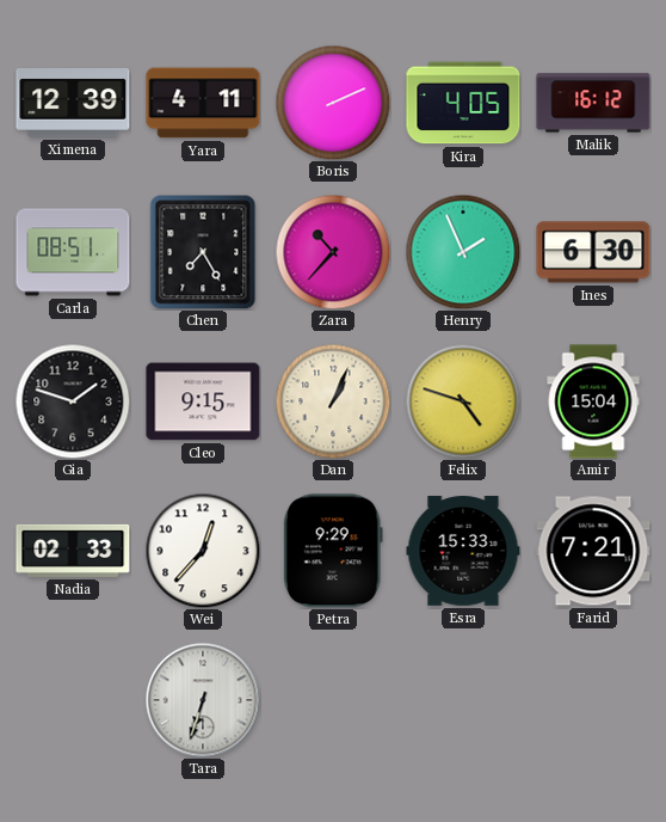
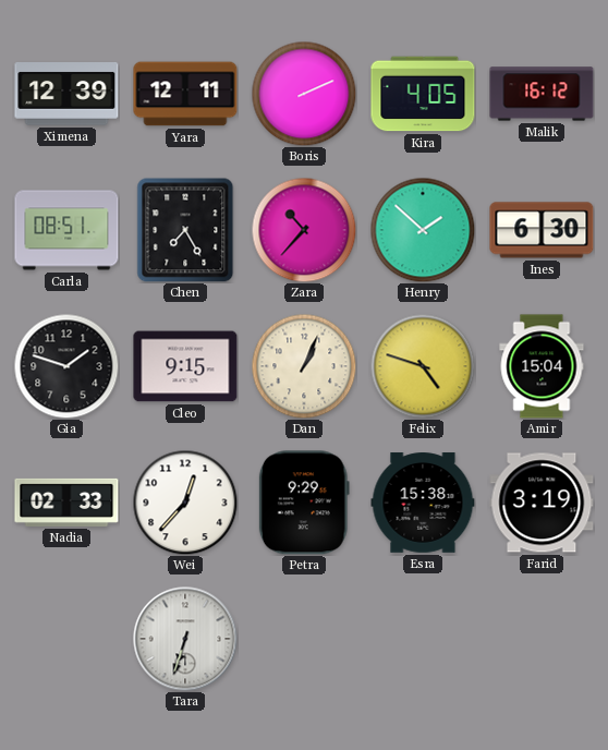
Yara: 4:11 -> 12:11 (185, 94)
Henry: 1:56 -> 1:52 (423, 230)
Esra: 15:33 -> 15:38 (423, 503)
Farid: 7:21 -> 3:19 (542, 503)
